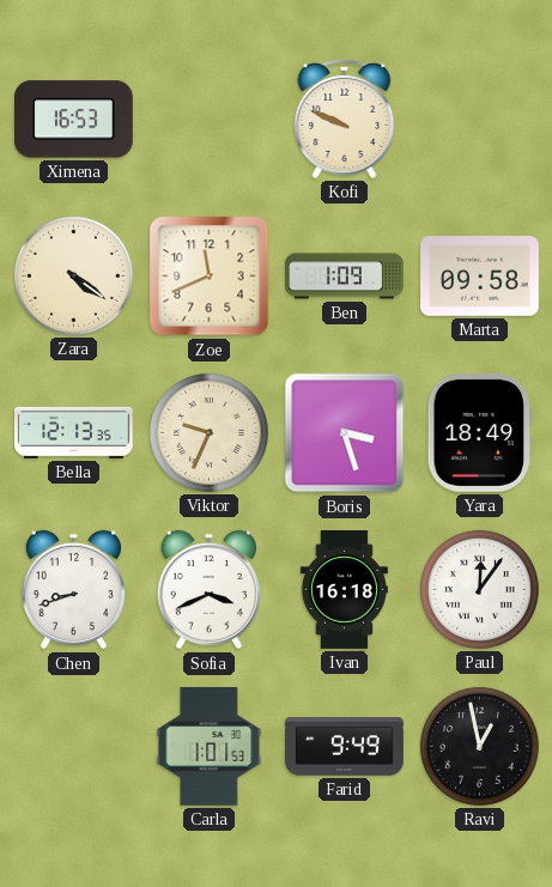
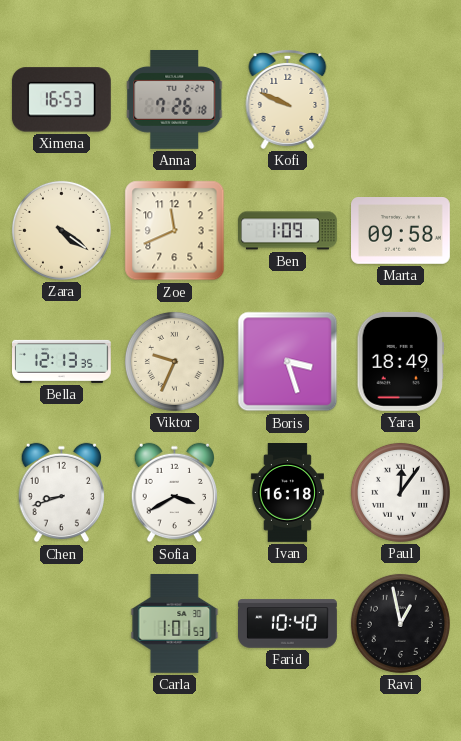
Anna: none -> 7:26 (175, 99)
Sofia: 3:41 -> 3:40 (174, 493)
Farid: 9:49 -> 10:40 (288, 624)
